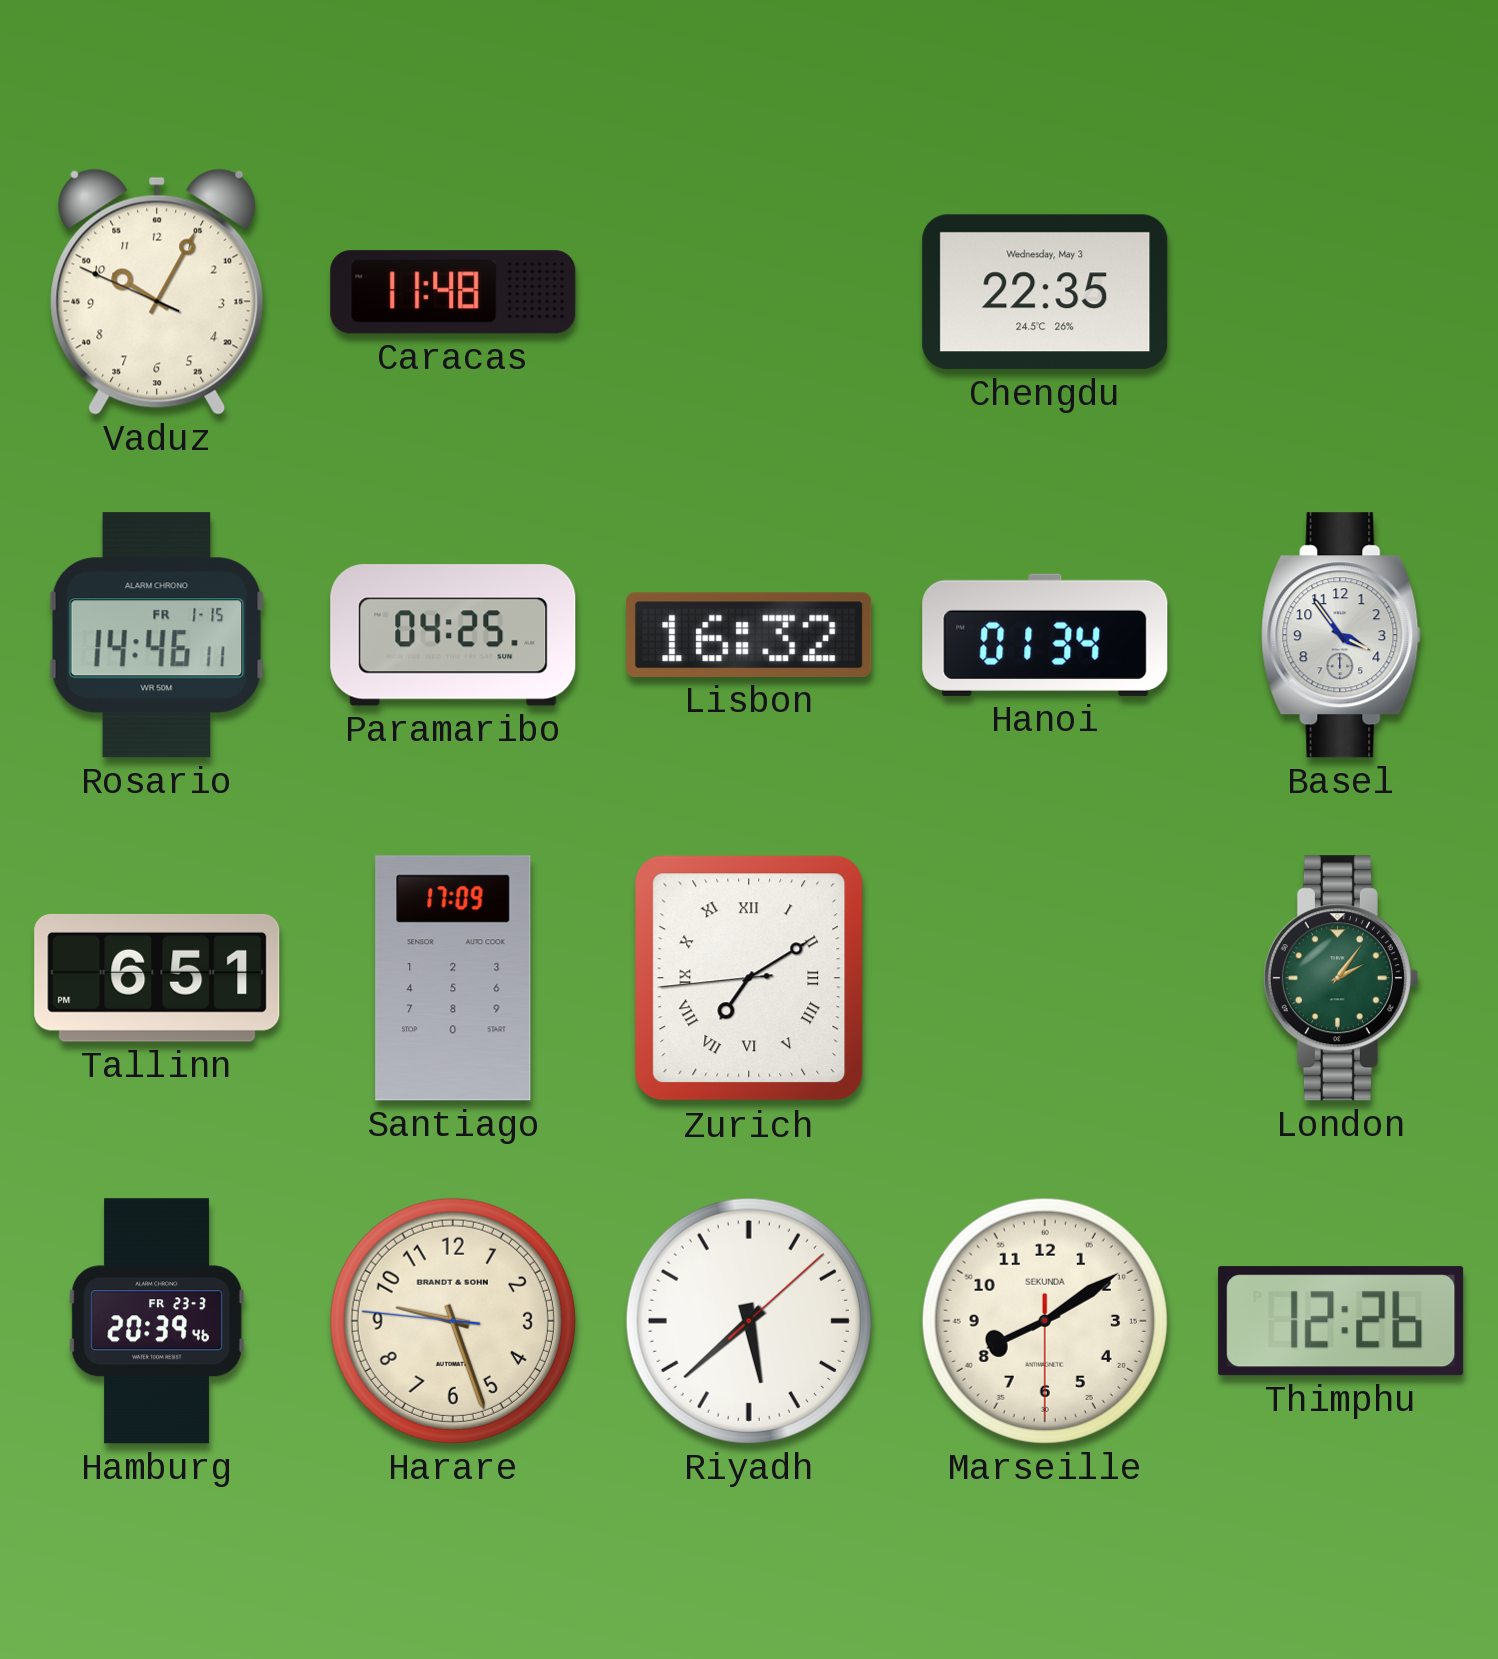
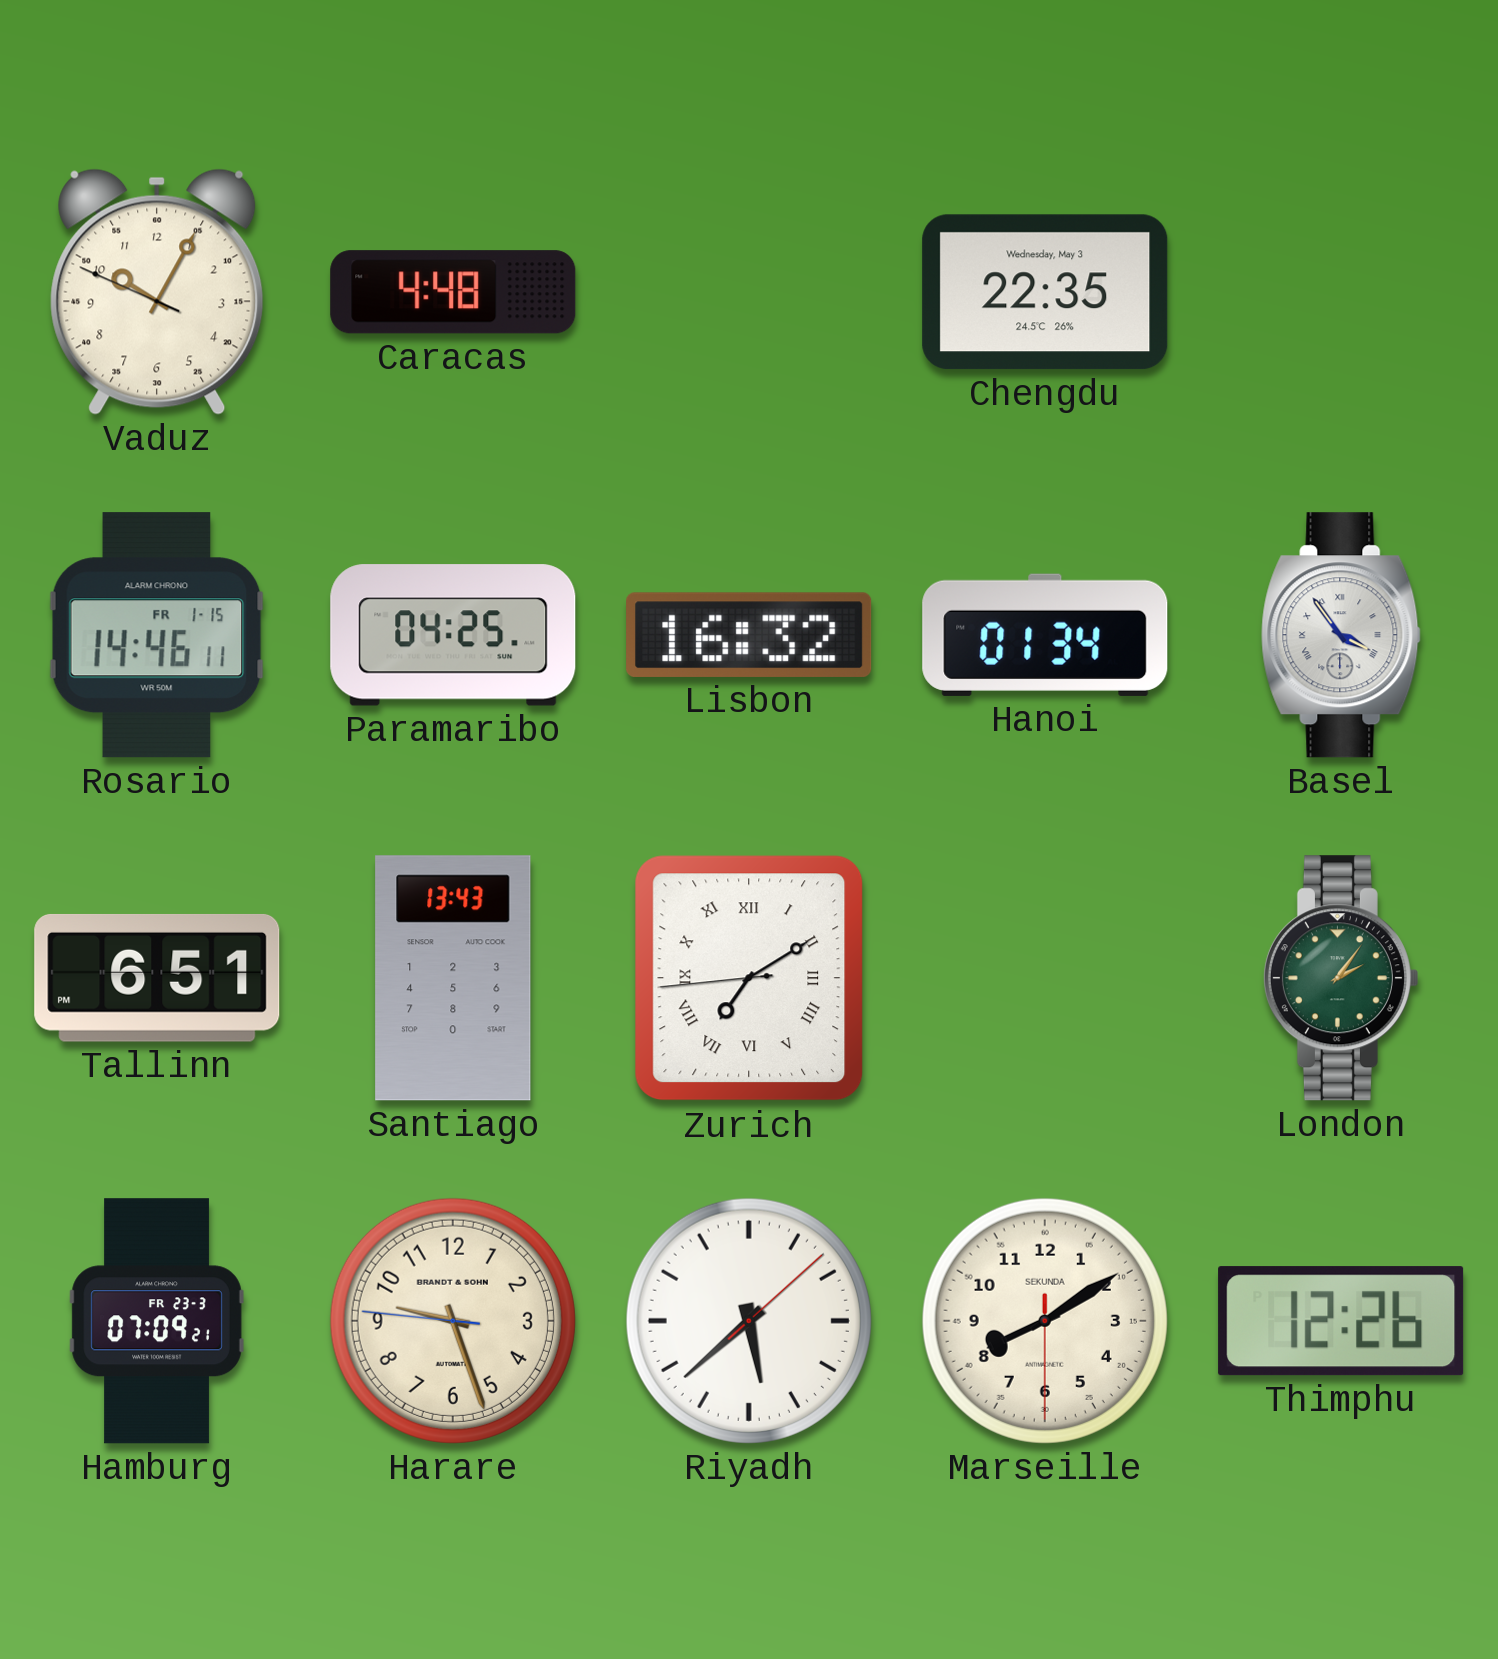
Caracas: 11:48 -> 4:48 (453, 292)
Basel numerals: Arabic -> Roman (1341, 635)
Santiago: 17:09 -> 13:43 (453, 978)
Hamburg: 20:39 -> 07:09 (157, 1321)
